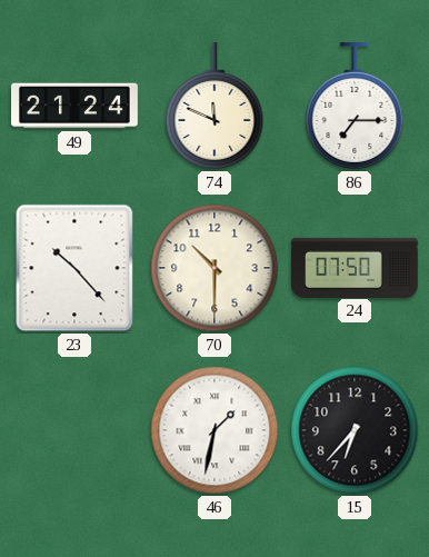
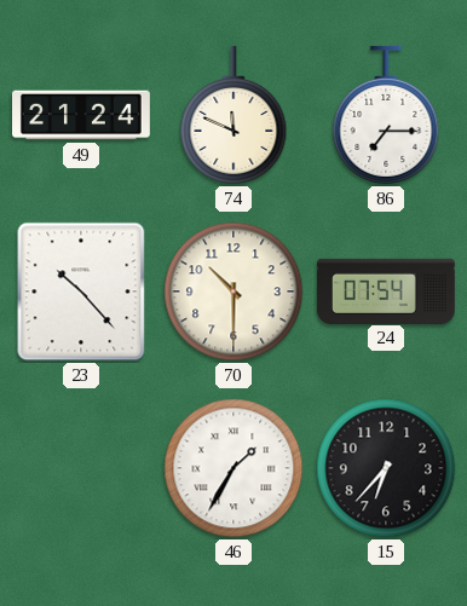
24: 07:50 -> 07:54 (386, 290)
46: 1:32 -> 1:35 (234, 468)
